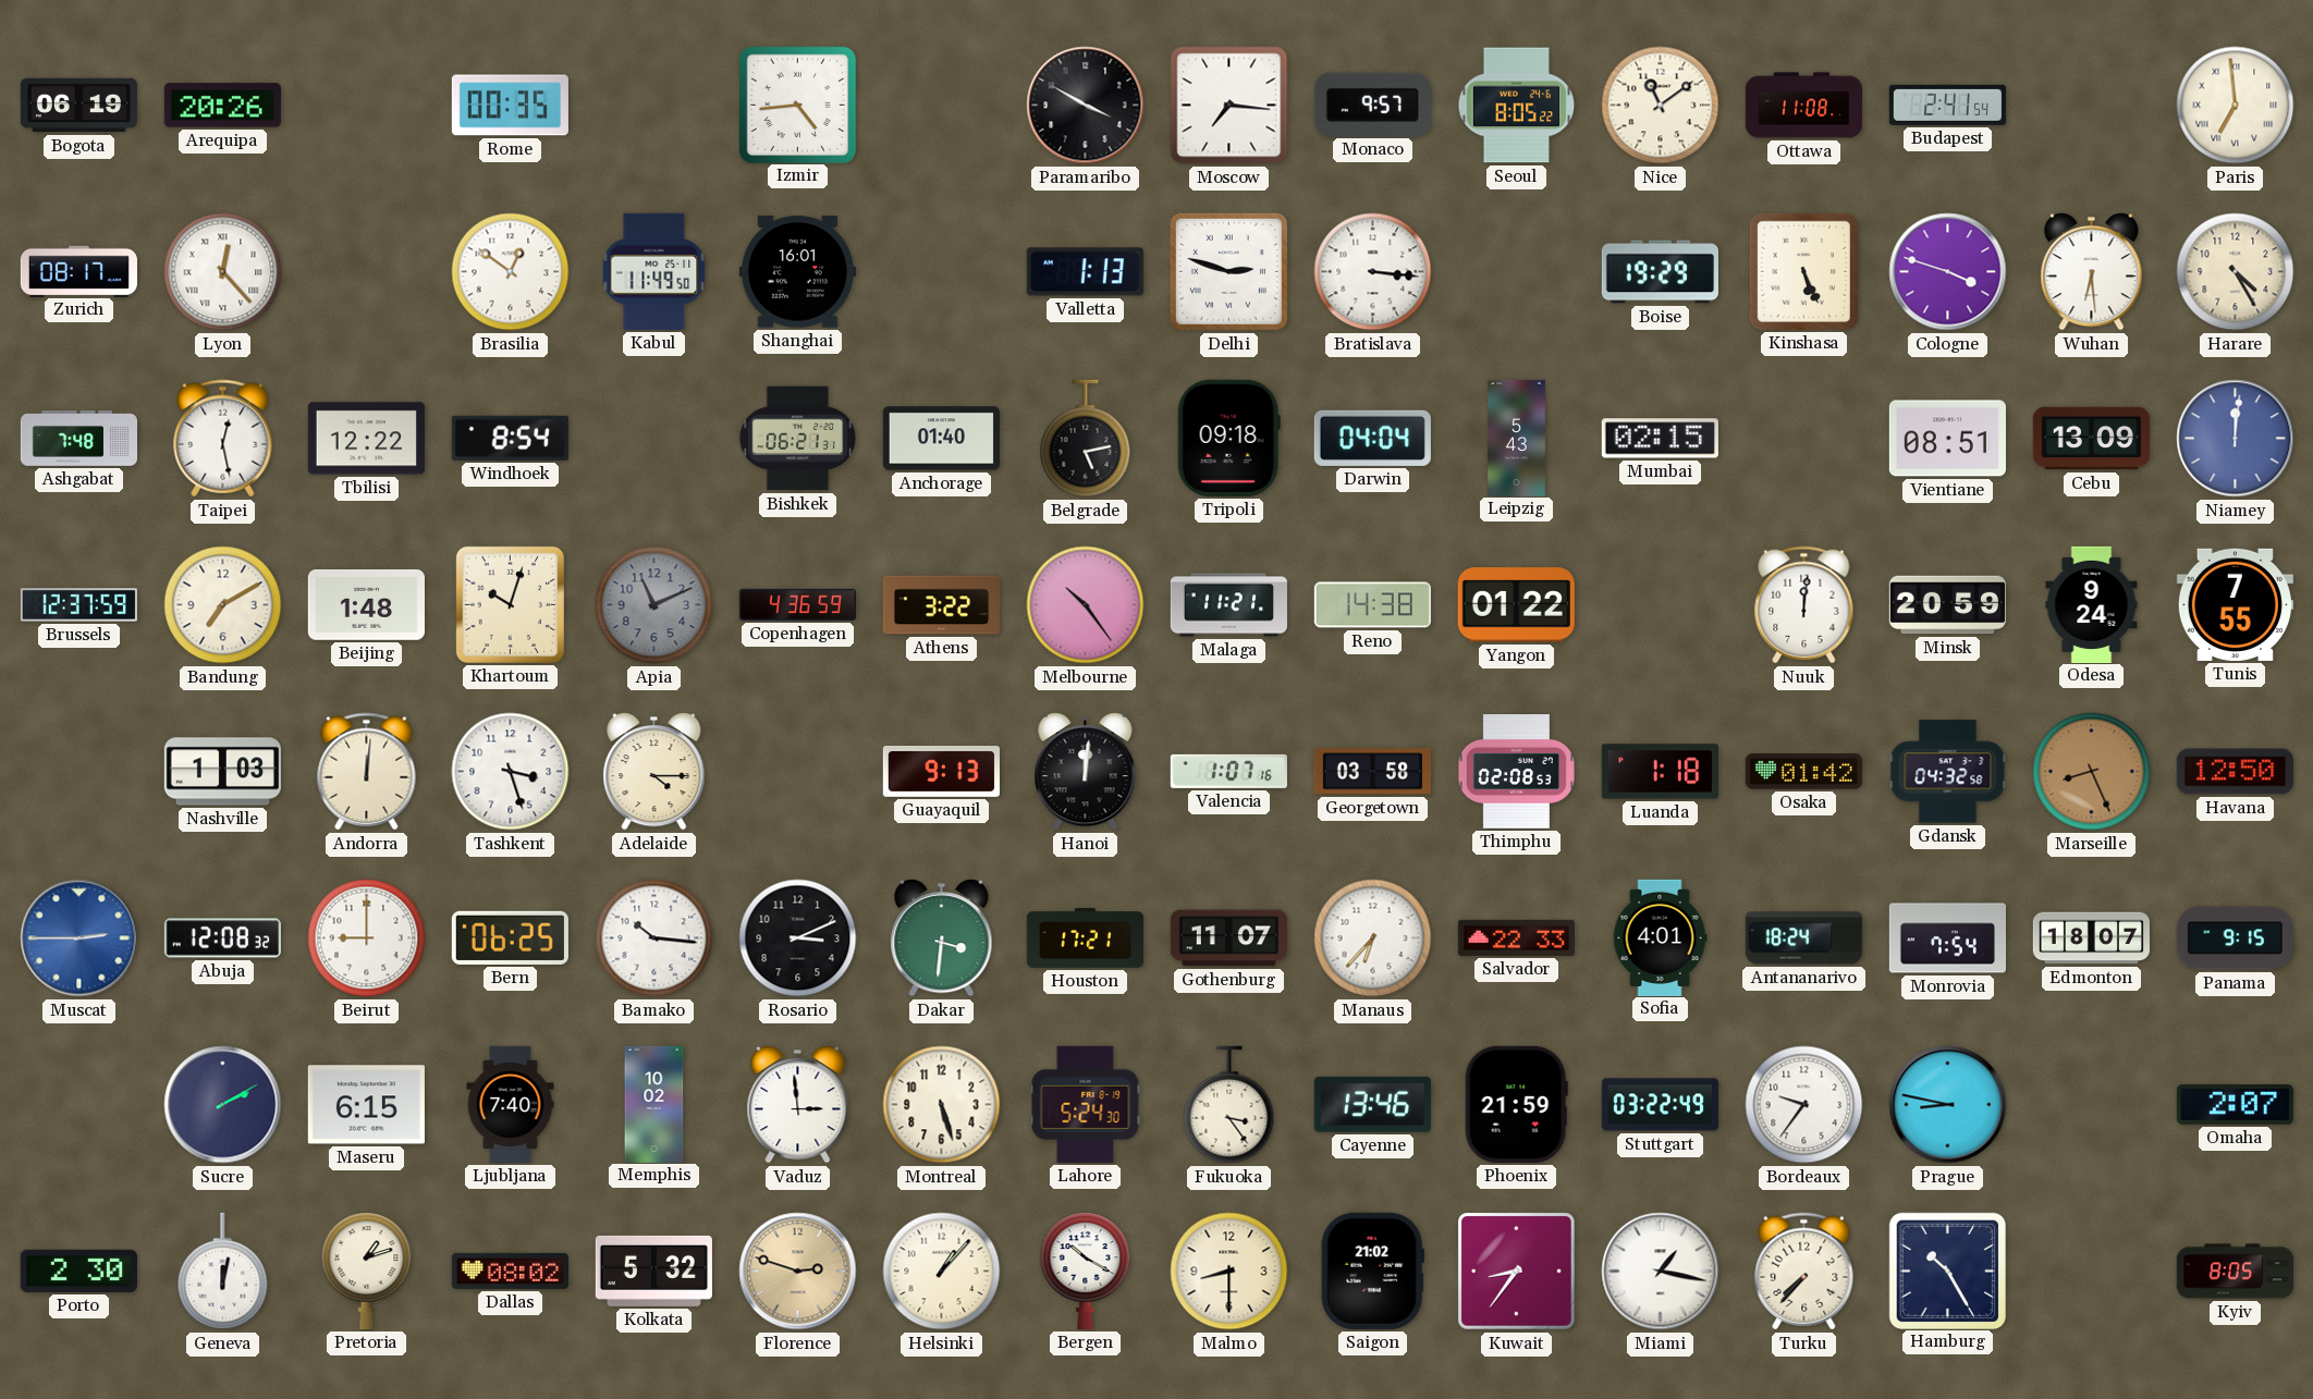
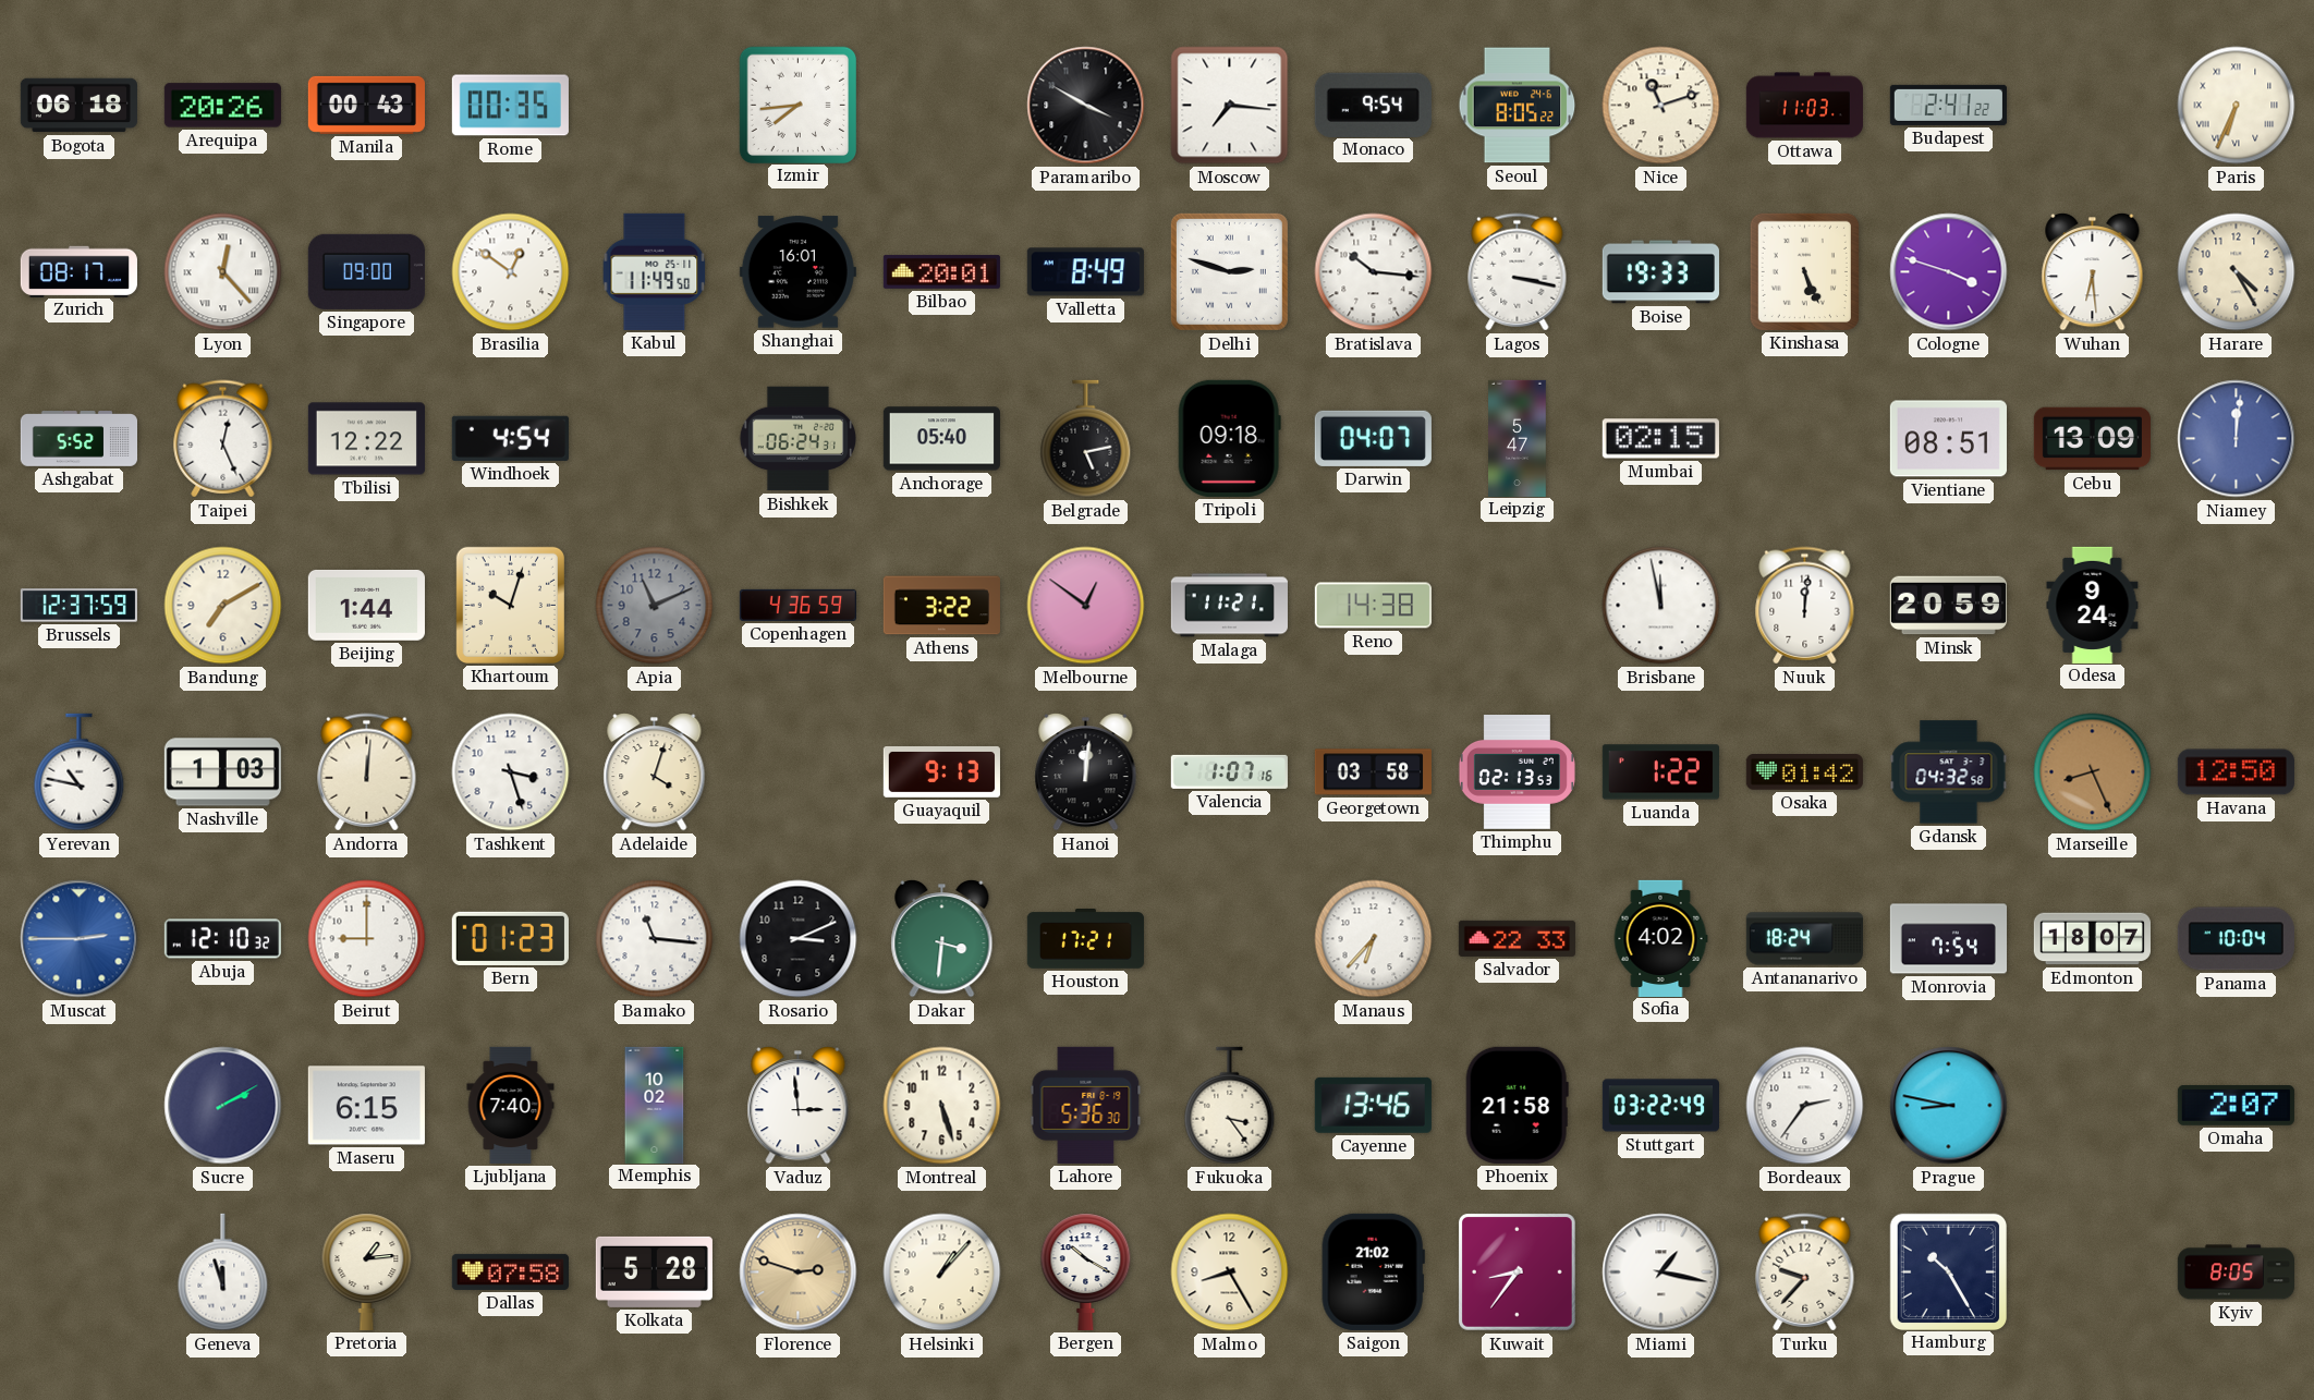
Bogota: 06:19 -> 06:18 (78, 106)
Manila: none -> 00:43 (366, 105)
Izmir: 4:44 -> 7:44 (797, 105)
Monaco: 9:57 -> 9:54 (1373, 105)
Nice: 11:09 -> 11:12 (1661, 106)
Ottawa: 11:08 -> 11:03 (1804, 106)
Budapest: 2:41:54 -> 2:41:22 (1948, 105)
Paris: 6:59 -> 6:34 (2237, 106)
Singapore: none -> 09:00 (366, 271)
Bilbao: none -> 20:01 (941, 272)
Valletta: 1:13 -> 8:49 (1085, 272)
Bratislava: 3:16 -> 10:16 (1374, 272)
Lagos: none -> 3:17 (1518, 272)
Boise: 19:29 -> 19:33 (1660, 272)
Ashgabat: 7:48 -> 5:52 (78, 439)
Taipei: 12:28 -> 12:26 (223, 439)
Windhoek: 8:54 -> 4:54 (510, 438)
Bishkek: 06:21 -> 06:24 (797, 439)
Anchorage: 01:40 -> 05:40 (941, 439)
Darwin: 04:04 -> 04:07 (1373, 438)
Leipzig: 5:43 -> 5:47 (1518, 438)
Beijing: 1:48 -> 1:44 (366, 606)
Melbourne: 10:24 -> 12:51 (1086, 606)
Yangon: 01:22 -> none (1516, 605)
Brisbane: none -> 11:58 (1661, 606)
Tunis: 7:55 -> none (2235, 604)
Yerevan: none -> 10:47 (80, 772)
Adelaide: 4:15 -> 4:03 (655, 772)
Thimphu: 02:08 -> 02:13 (1517, 772)
Luanda: 1:18 -> 1:22 (1660, 772)
Abuja: 12:08 -> 12:10 (222, 939)
Bern: 06:25 -> 01:23 (510, 938)
Bamako: 10:16 -> 11:16 (655, 939)
Gothenburg: 11:07 -> none (1228, 938)
Sofia: 4:01 -> 4:02 (1660, 938)
Panama: 9:15 -> 10:04 (2236, 939)
Lahore: 5:24 -> 5:36 (1086, 1105)
Phoenix: 21:59 -> 21:58 (1517, 1105)
Bordeaux: 9:36 -> 2:36 (1805, 1106)
Porto: 2:30 -> none (78, 1271)
Geneva: 12:02 -> 11:57 (223, 1273)
Pretoria: 1:12 -> 1:14 (367, 1271)
Dallas: 08:02 -> 07:58 (510, 1271)
Kolkata: 5:32 -> 5:28 (654, 1271)
Malmo: 8:30 -> 8:25 (1230, 1273)
Turku: 7:37 -> 9:37 (1805, 1273)
